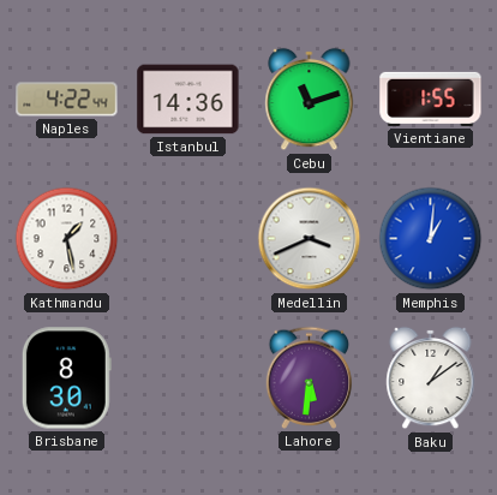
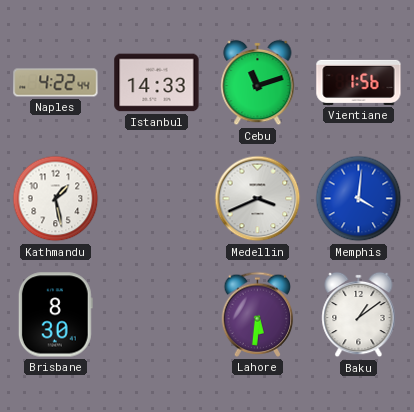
Istanbul: 14:36 -> 14:33 (157, 83)
Vientiane: 1:55 -> 1:56 (359, 82)
Memphis: 1:01 -> 4:01 (359, 199)
